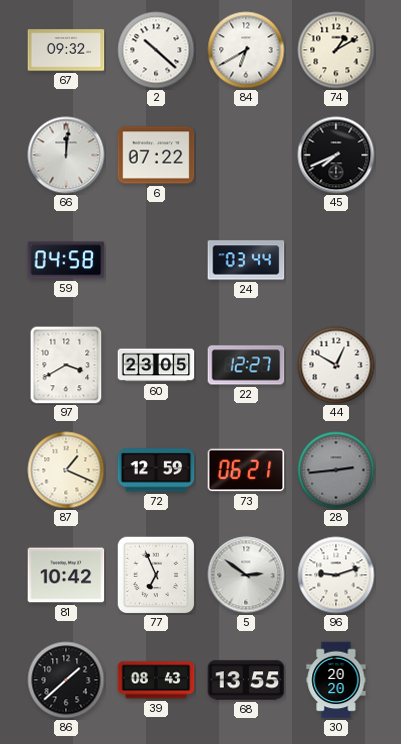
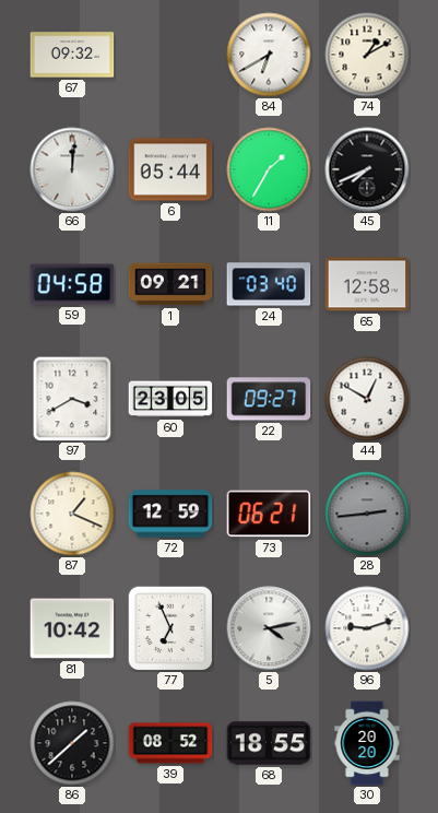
2: 10:22 -> none (156, 50)
6: 07:22 -> 05:44 (170, 169)
11: none -> 1:35 (269, 169)
1: none -> 09:21 (170, 284)
24: 03:44 -> 03:40 (269, 284)
65: none -> 12:58 (367, 284)
22: 12:27 -> 09:27 (269, 399)
5: 2:51 -> 4:13 (269, 628)
39: 08:43 -> 08:52 (170, 743)
68: 13:55 -> 18:55 (269, 743)
